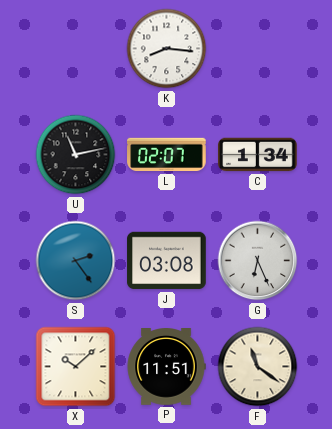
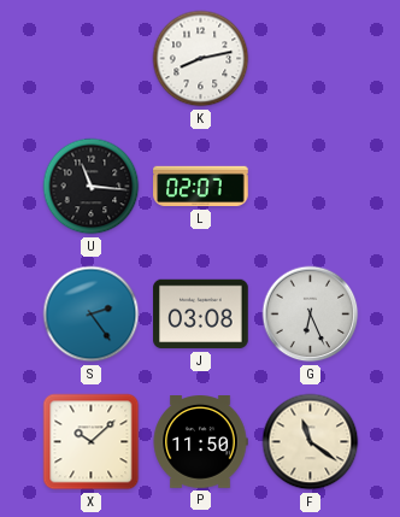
K: 8:16 -> 8:13 (201, 59)
U: 11:13 -> 11:16 (92, 187)
C: 1:34 -> none (258, 155)
P: 11:51 -> 11:50 (200, 442)
